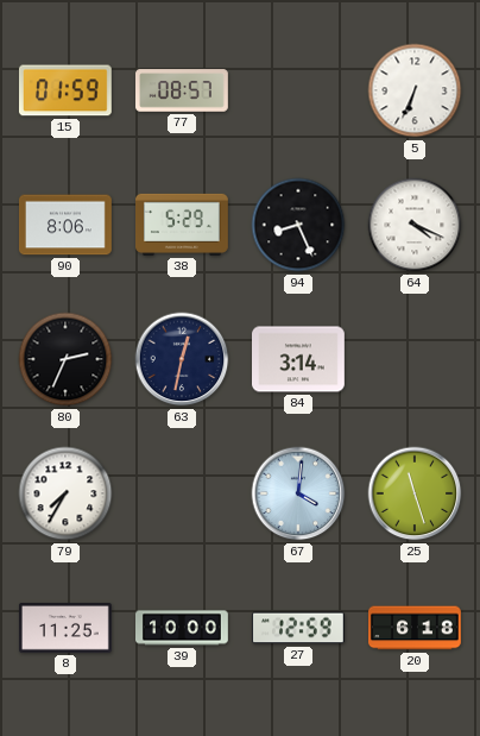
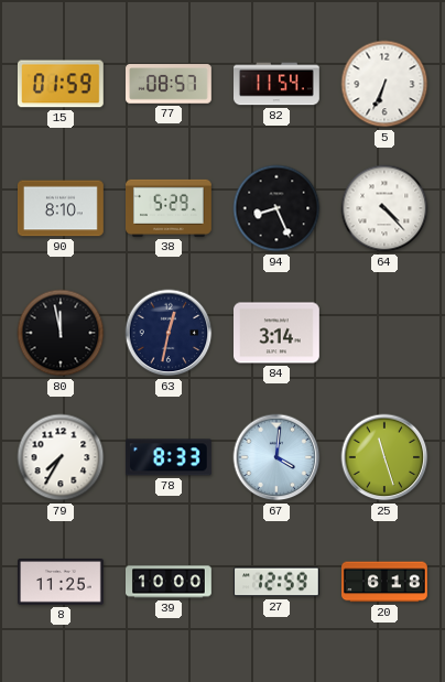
82: none -> 11:54 (278, 84)
90: 8:06 -> 8:10 (62, 208)
64: 4:19 -> 4:23 (384, 208)
80: 2:34 -> 11:58 (61, 333)
78: none -> 8:33 (169, 457)
